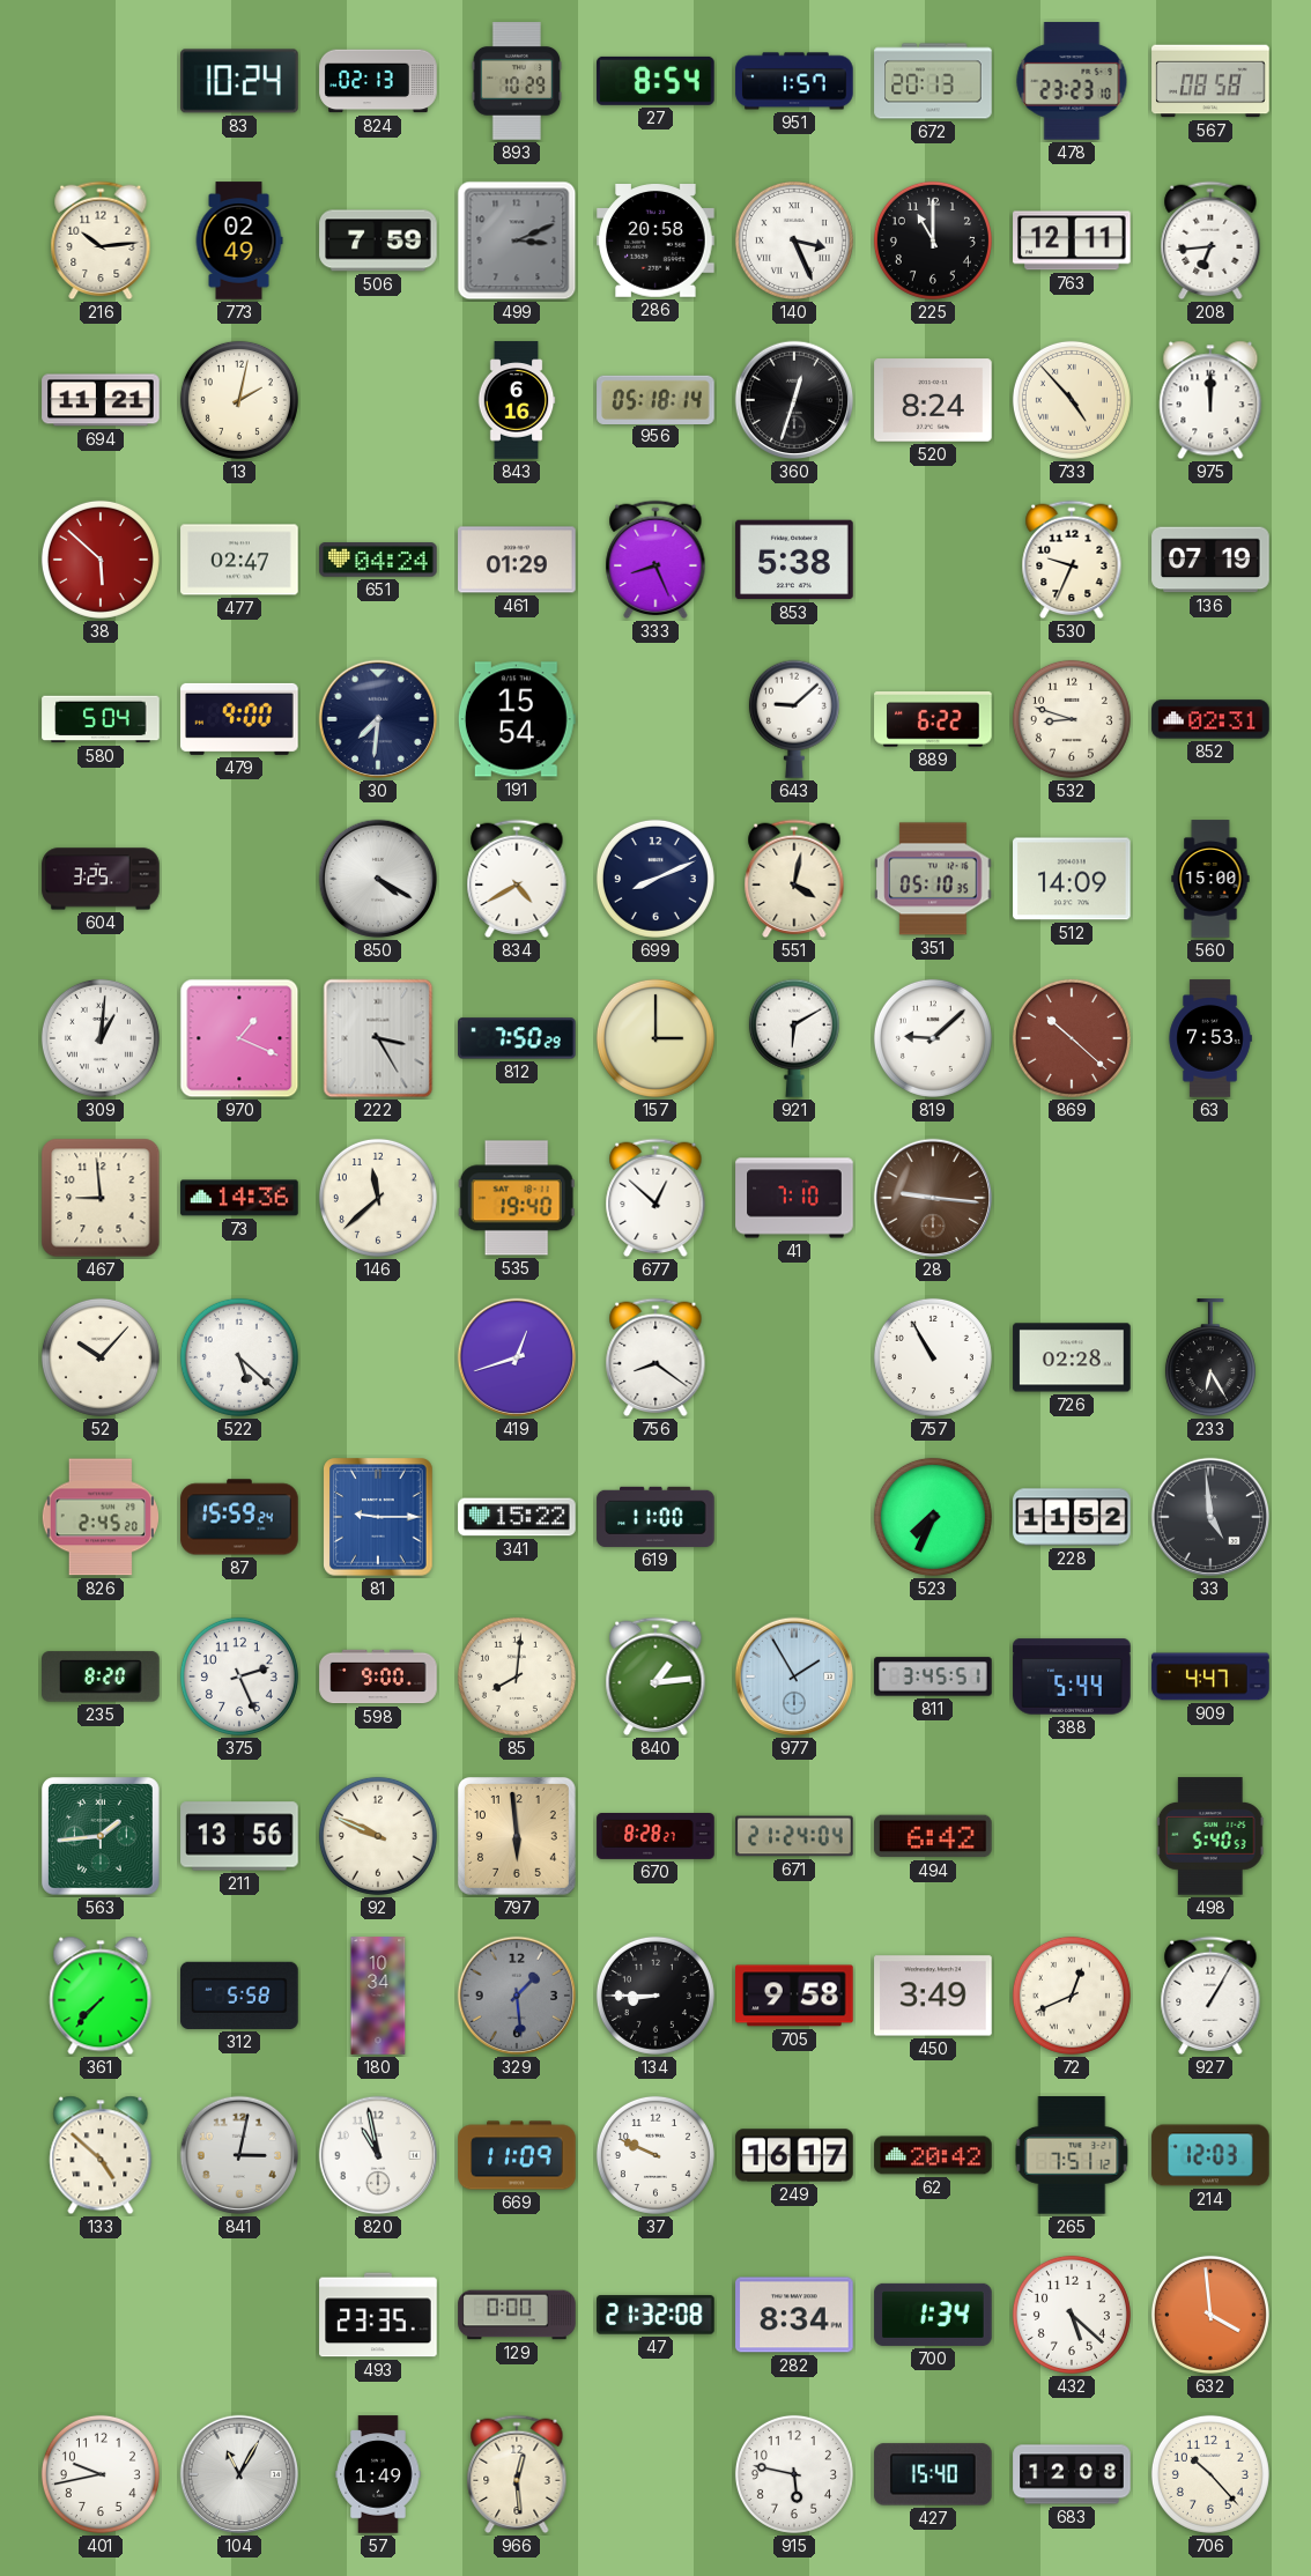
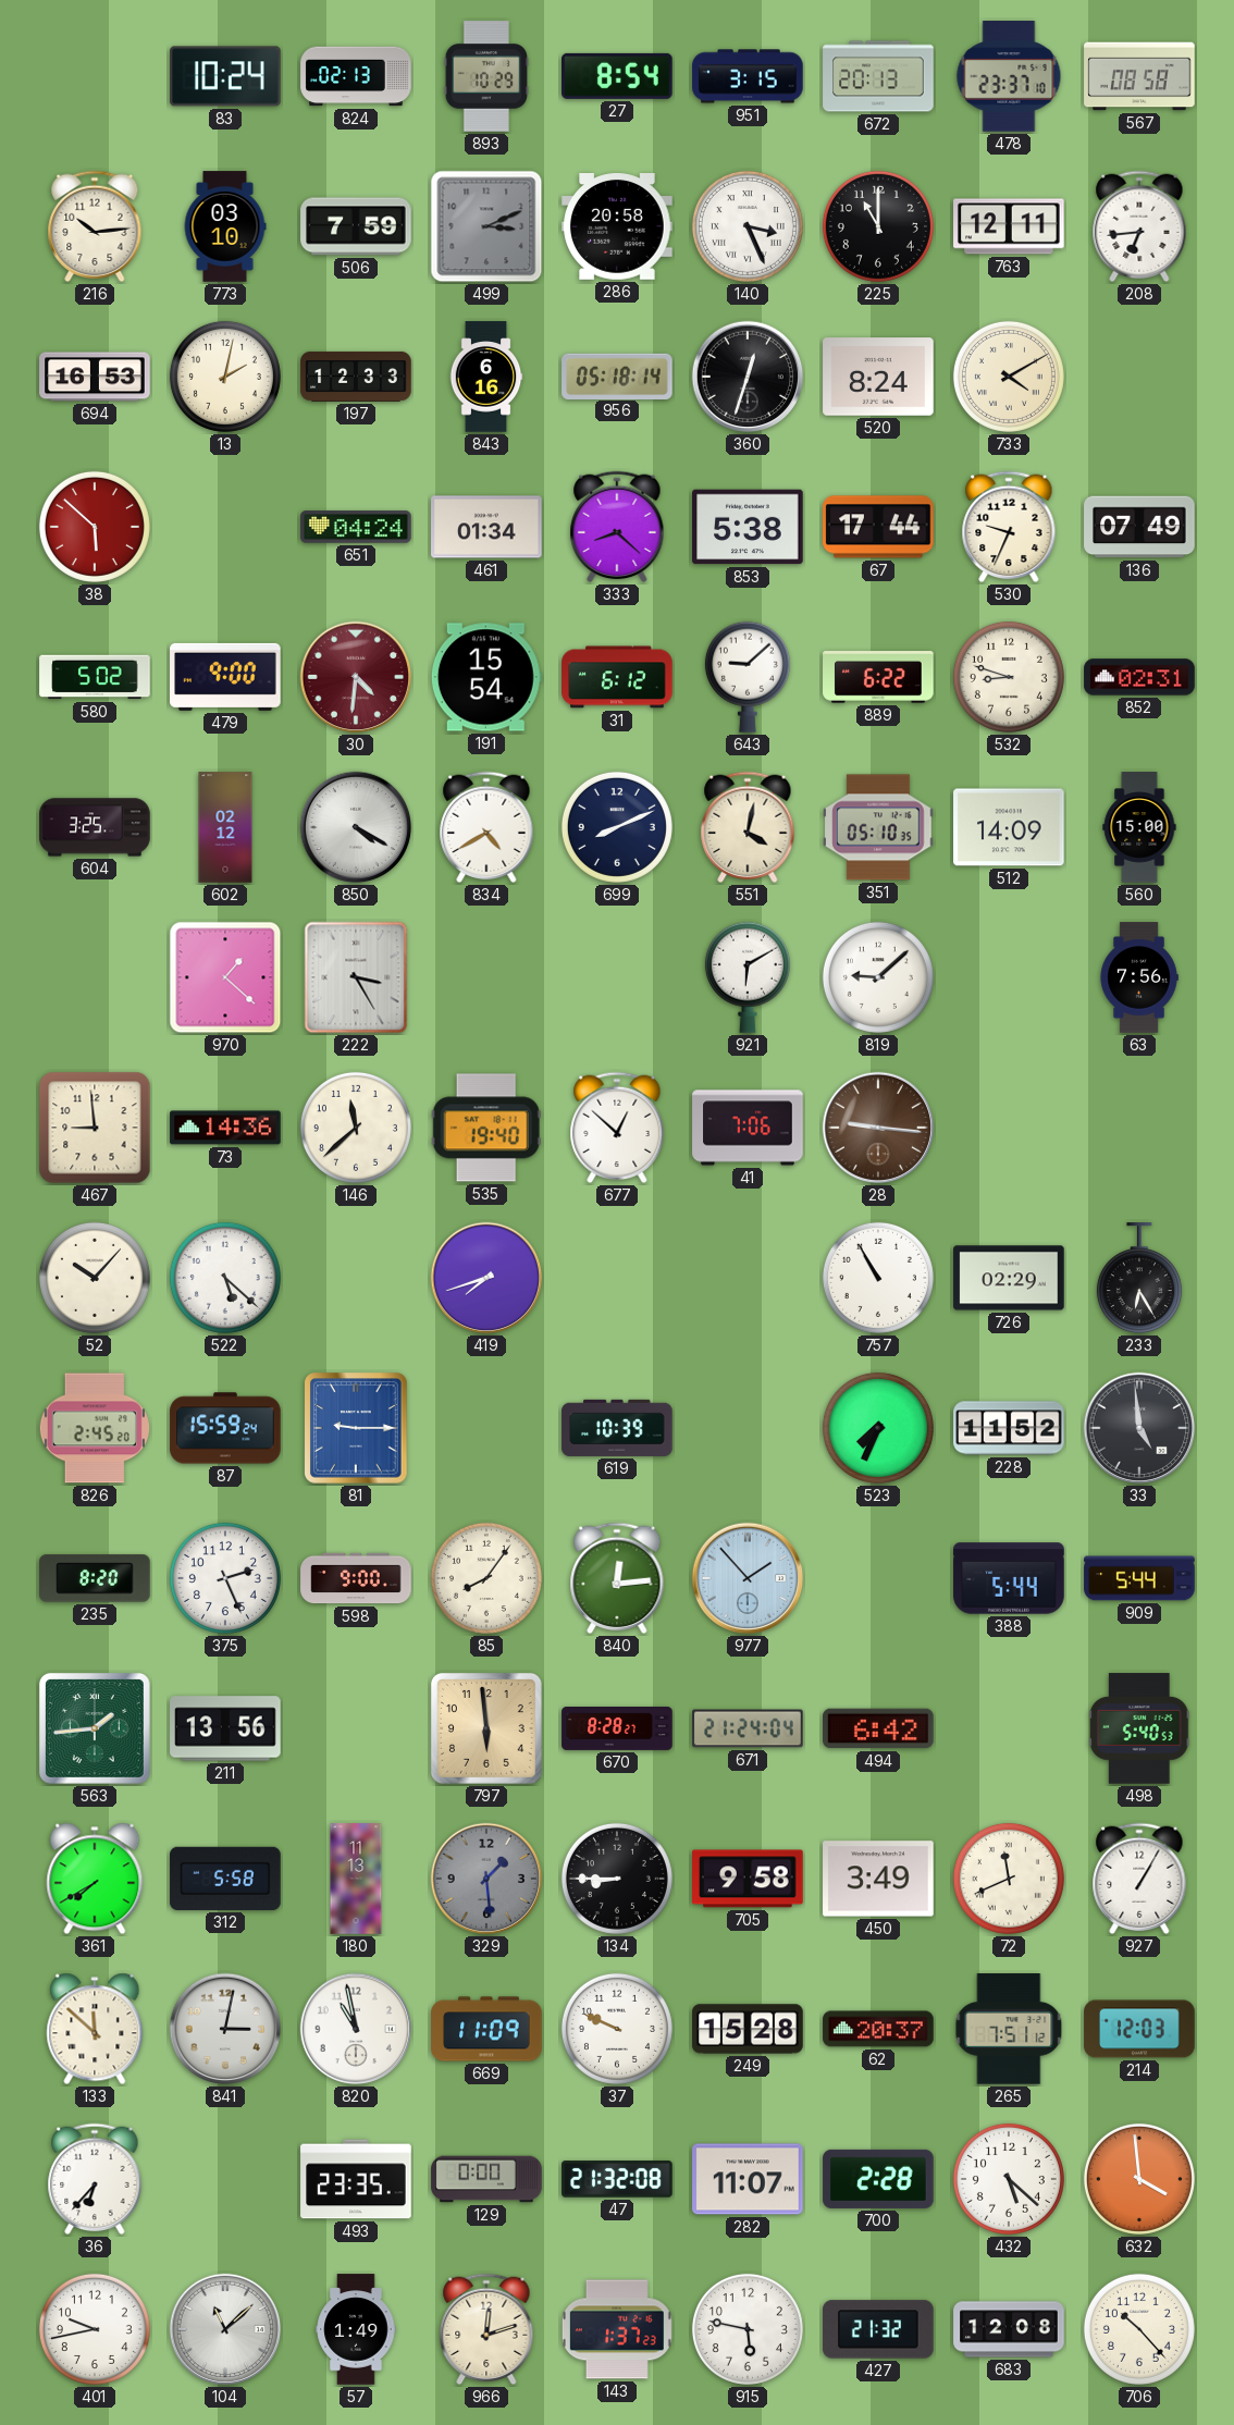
951: 1:57 -> 3:15 (748, 76)
478: 23:23 -> 23:37 (1009, 76)
773: 02:49 -> 03:10 (225, 226)
694: 11:21 -> 16:53 (95, 377)
197: none -> 12:33 (356, 377)
733: 4:53 -> 4:10 (1009, 377)
975: 12:00 -> none (1210, 400)
477: 02:47 -> none (239, 560)
461: 01:29 -> 01:34 (486, 527)
333: 8:26 -> 8:22 (617, 527)
67: none -> 17:44 (878, 527)
136: 07:19 -> 07:49 (1139, 527)
580: 5:04 -> 5:02 (95, 677)
30: 7:31 -> 4:31 (356, 677)
30 dial: navy -> burgundy (356, 677)
31: none -> 6:12 (617, 677)
602: none -> 02:12 (225, 827)
309: 1:01 -> none (101, 1038)
970: 1:19 -> 1:22 (225, 977)
812: 7:50 -> none (517, 1038)
157: 3:00 -> none (655, 1038)
869: 10:22 -> none (1072, 1038)
63: 7:53 -> 7:56 (1139, 977)
41: 7:10 -> 7:06 (748, 1128)
419: 12:42 -> 7:42 (486, 1278)
756: 8:21 -> none (655, 1357)
726: 02:28 -> 02:29 (1009, 1278)
341: 15:22 -> none (517, 1517)
619: 11:00 -> 10:39 (617, 1428)
85: 8:01 -> 8:06 (486, 1578)
840: 1:14 -> 12:14 (617, 1578)
977: 1:55 -> 1:53 (748, 1578)
811: 3:45 -> none (933, 1676)
909: 4:47 -> 5:44 (1139, 1578)
92: 9:49 -> none (378, 1836)
361: 7:37 -> 7:40 (95, 1879)
180: 10:34 -> 11:13 (356, 1879)
72: 12:41 -> 11:41 (1009, 1879)
133: 4:52 -> 11:52 (95, 2029)
249: 16:17 -> 15:28 (748, 2029)
62: 20:42 -> 20:37 (878, 2029)
36: none -> 6:37 (95, 2179)
282: 8:34 -> 11:07 (748, 2179)
700: 1:34 -> 2:28 (878, 2179)
104: 11:05 -> 11:08 (225, 2329)
966: 12:29 -> 12:12 (486, 2329)
143: none -> 1:37 (617, 2329)
427: 15:40 -> 21:32 (878, 2329)
